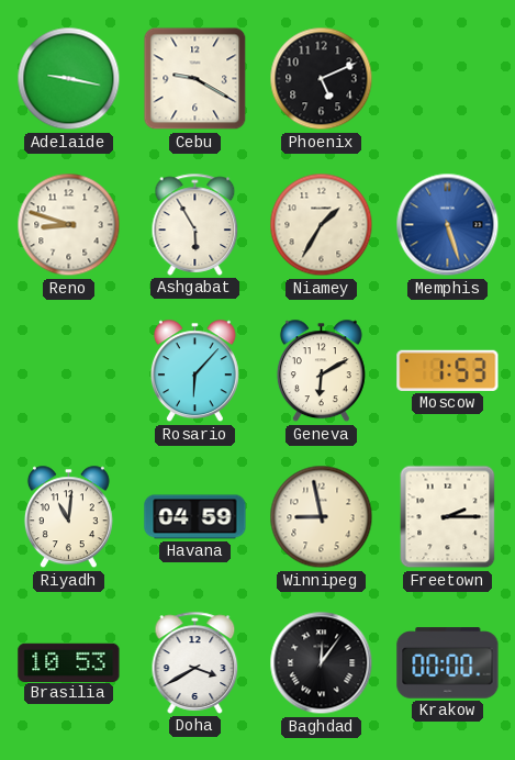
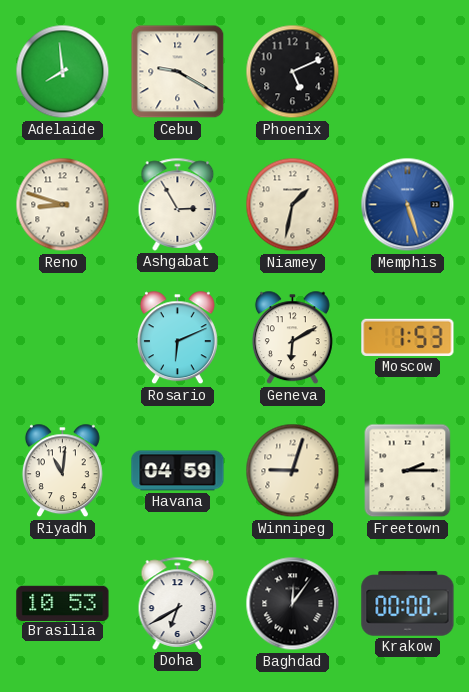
Adelaide: 9:17 -> 7:59 (63, 72)
Ashgabat: 5:55 -> 2:55 (178, 204)
Niamey: 1:35 -> 1:32 (293, 205)
Rosario: 6:07 -> 6:11 (177, 338)
Winnipeg: 8:58 -> 9:03 (293, 471)
Doha: 3:40 -> 6:40 (178, 603)
